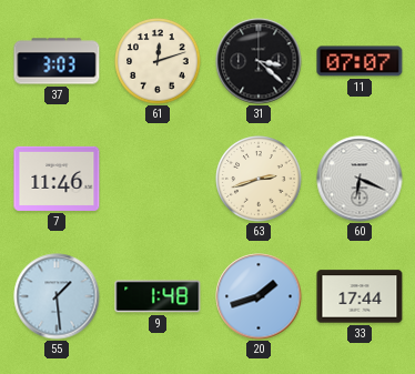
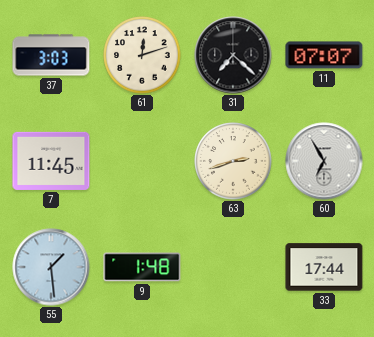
31: 3:22 -> 7:22 (233, 55)
7: 11:46 -> 11:45 (51, 161)
60: 6:19 -> 6:55 (324, 161)
20: 1:42 -> none (259, 296)
